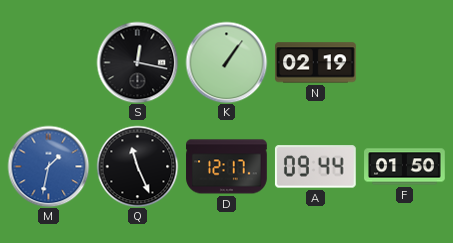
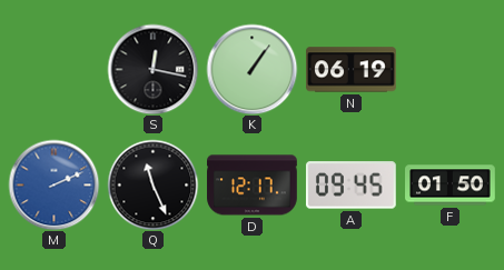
N: 02:19 -> 06:19 (352, 70)
M: 1:32 -> 2:11 (53, 184)
A: 09:44 -> 09:45 (350, 186)
